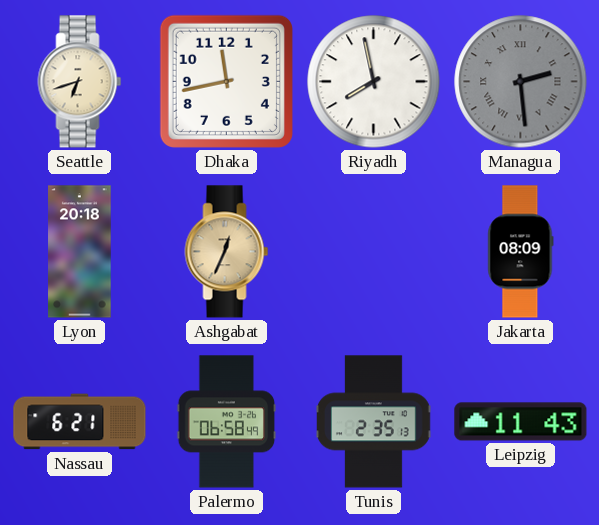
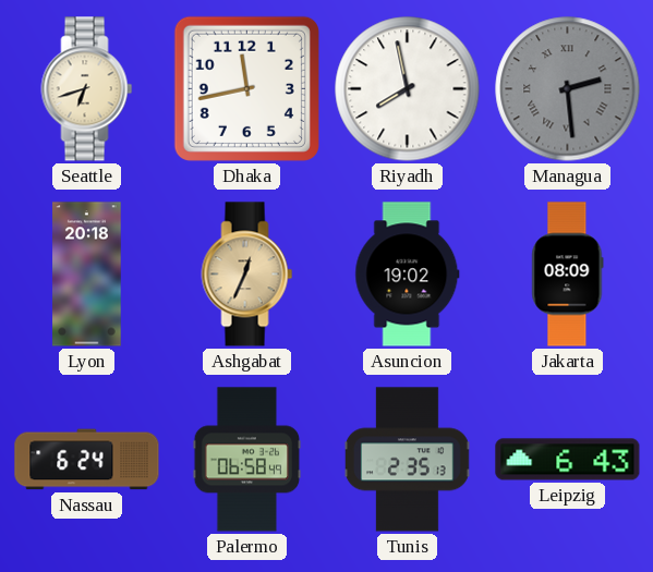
Asuncion: none -> 19:02 (408, 275)
Nassau: 6:21 -> 6:24 (87, 460)
Leipzig: 11:43 -> 6:43 (568, 460)
